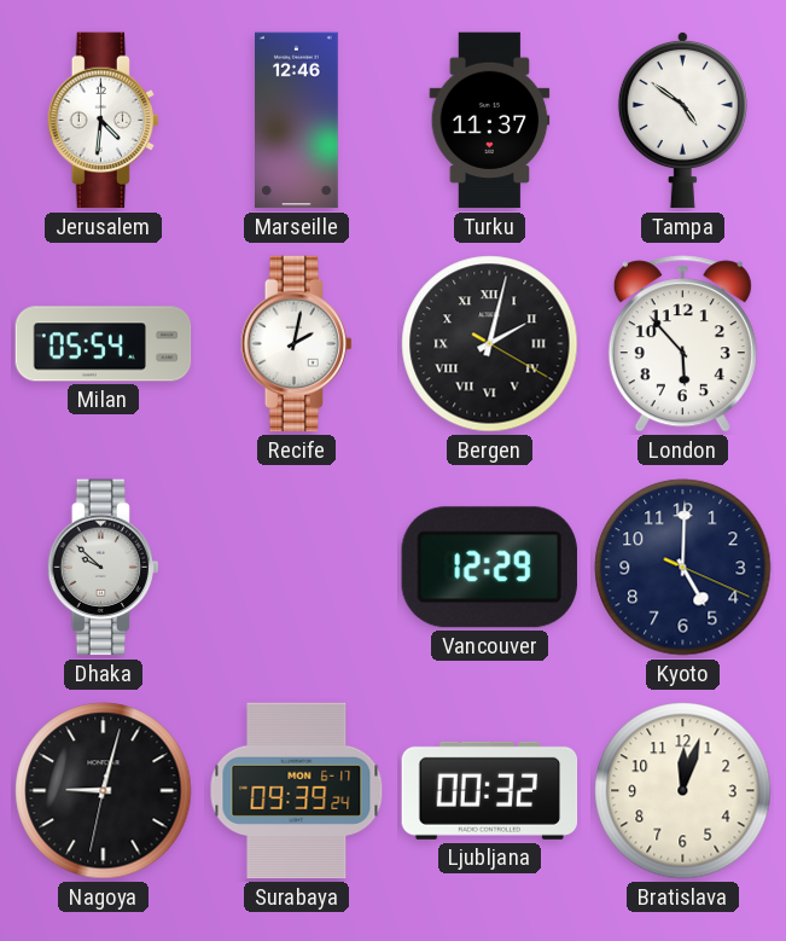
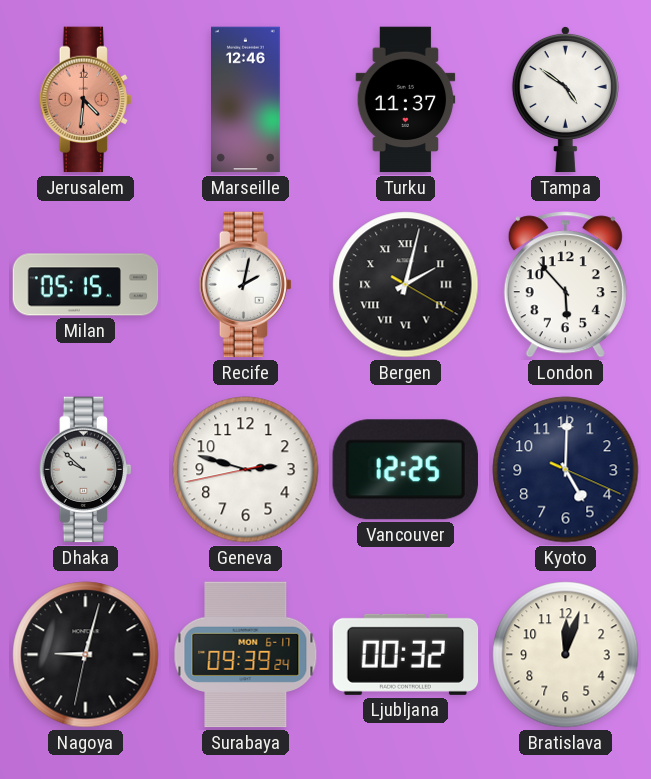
Jerusalem dial: white -> salmon (85, 100)
Milan: 05:54 -> 05:15 (86, 285)
Geneva: none -> 2:47 (246, 470)
Vancouver: 12:29 -> 12:25 (405, 470)
